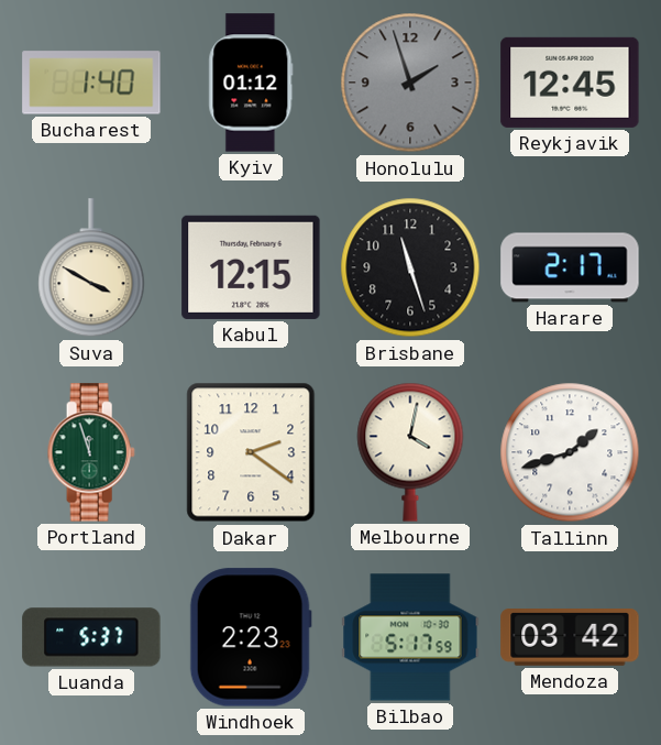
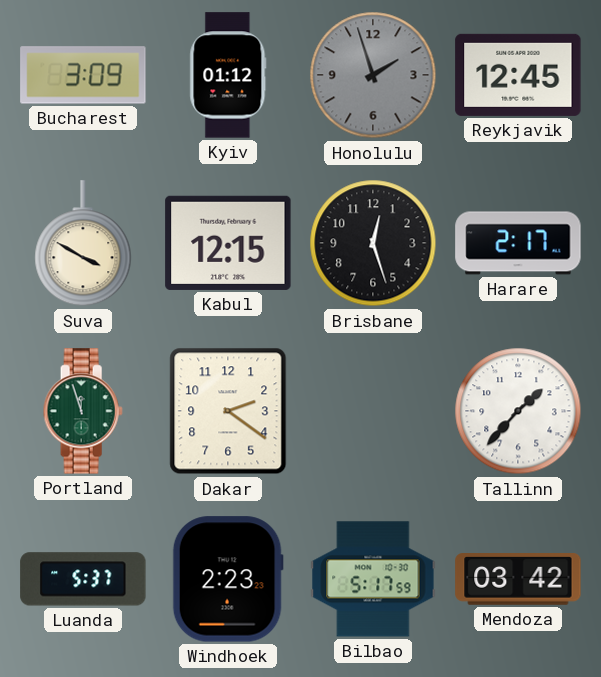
Bucharest: 1:40 -> 3:09 (83, 75)
Brisbane: 11:27 -> 12:27 (373, 243)
Melbourne: 4:02 -> none (410, 452)
Tallinn: 1:42 -> 1:37 (518, 411)
